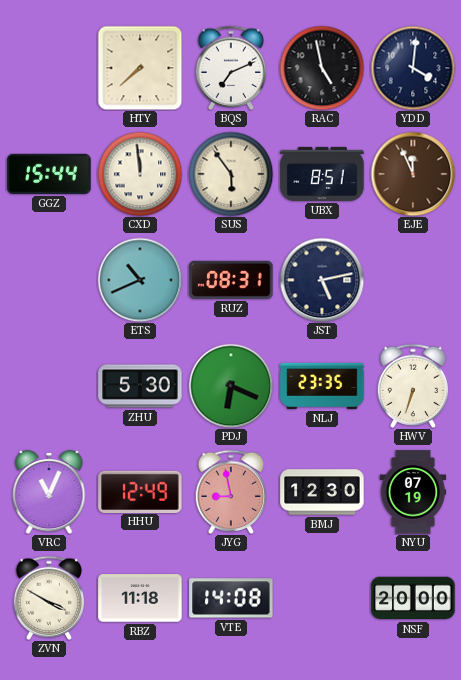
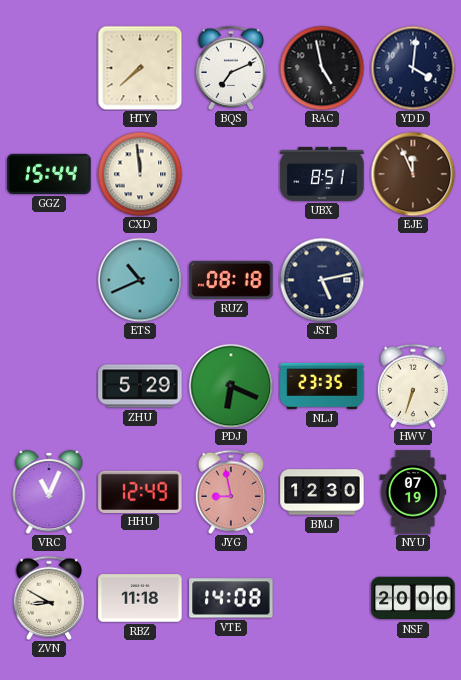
SUS: 5:54 -> none (231, 174)
RUZ: 08:31 -> 08:18 (231, 280)
ZHU: 5:30 -> 5:29 (140, 386)
ZVN: 3:50 -> 8:50 (49, 597)
